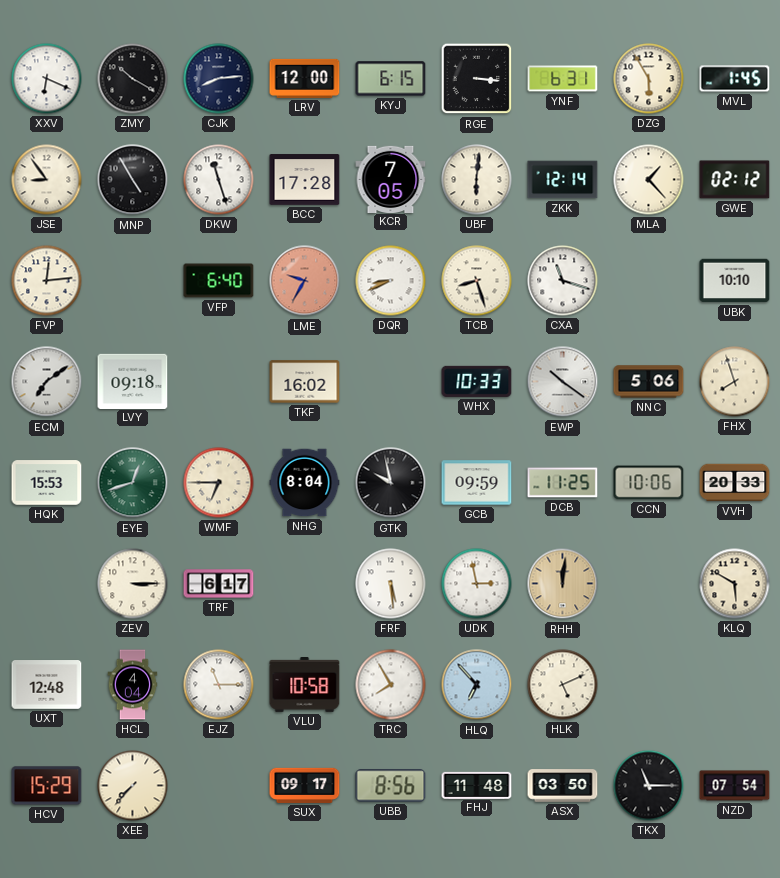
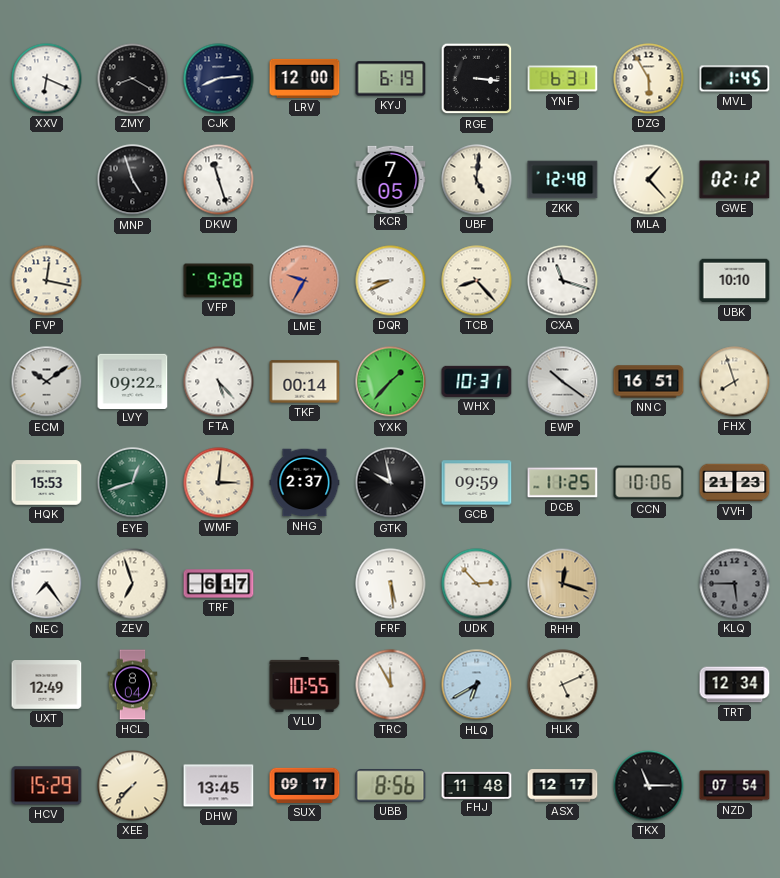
ZMY: 10:20 -> 8:20 (133, 79)
KYJ: 6:15 -> 6:19 (391, 79)
JSE: 8:54 -> none (47, 180)
MNP: 4:55 -> 4:57 (133, 180)
BCC: 17:28 -> none (305, 180)
UBF: 6:01 -> 5:01 (477, 180)
ZKK: 12:14 -> 12:48 (563, 180)
FVP: 12:14 -> 12:17 (47, 281)
VFP: 6:40 -> 9:28 (219, 281)
TCB: 8:27 -> 8:23 (477, 281)
ECM: 7:09 -> 10:09 (47, 382)
LVY: 09:18 -> 09:22 (133, 381)
FTA: none -> 5:23 (219, 382)
TKF: 16:02 -> 00:14 (305, 382)
YXK: none -> 1:37 (391, 382)
WHX: 10:33 -> 10:31 (477, 381)
NNC: 5:06 -> 16:51 (649, 382)
WMF: 6:45 -> 3:01 (219, 483)
NHG: 8:04 -> 2:37 (305, 483)
VVH: 20:33 -> 21:23 (735, 483)
NEC: none -> 7:24 (47, 584)
ZEV: 3:15 -> 6:57 (133, 584)
UDK: 2:58 -> 2:53 (477, 584)
RHH: 12:01 -> 12:18 (563, 584)
KLQ: 5:50 -> 5:45 (735, 584)
KLQ dial: cream -> grey (735, 584)
UXT: 12:48 -> 12:49 (47, 685)
HCL: 4:04 -> 8:04 (133, 685)
EJZ: 11:15 -> none (219, 685)
VLU: 10:58 -> 10:55 (305, 685)
TRC: 7:55 -> 11:55 (391, 685)
HLQ: 6:53 -> 6:40 (477, 685)
TRT: none -> 12:34 (735, 685)
DHW: none -> 13:45 (219, 786)
ASX: 03:50 -> 12:17 (563, 786)
